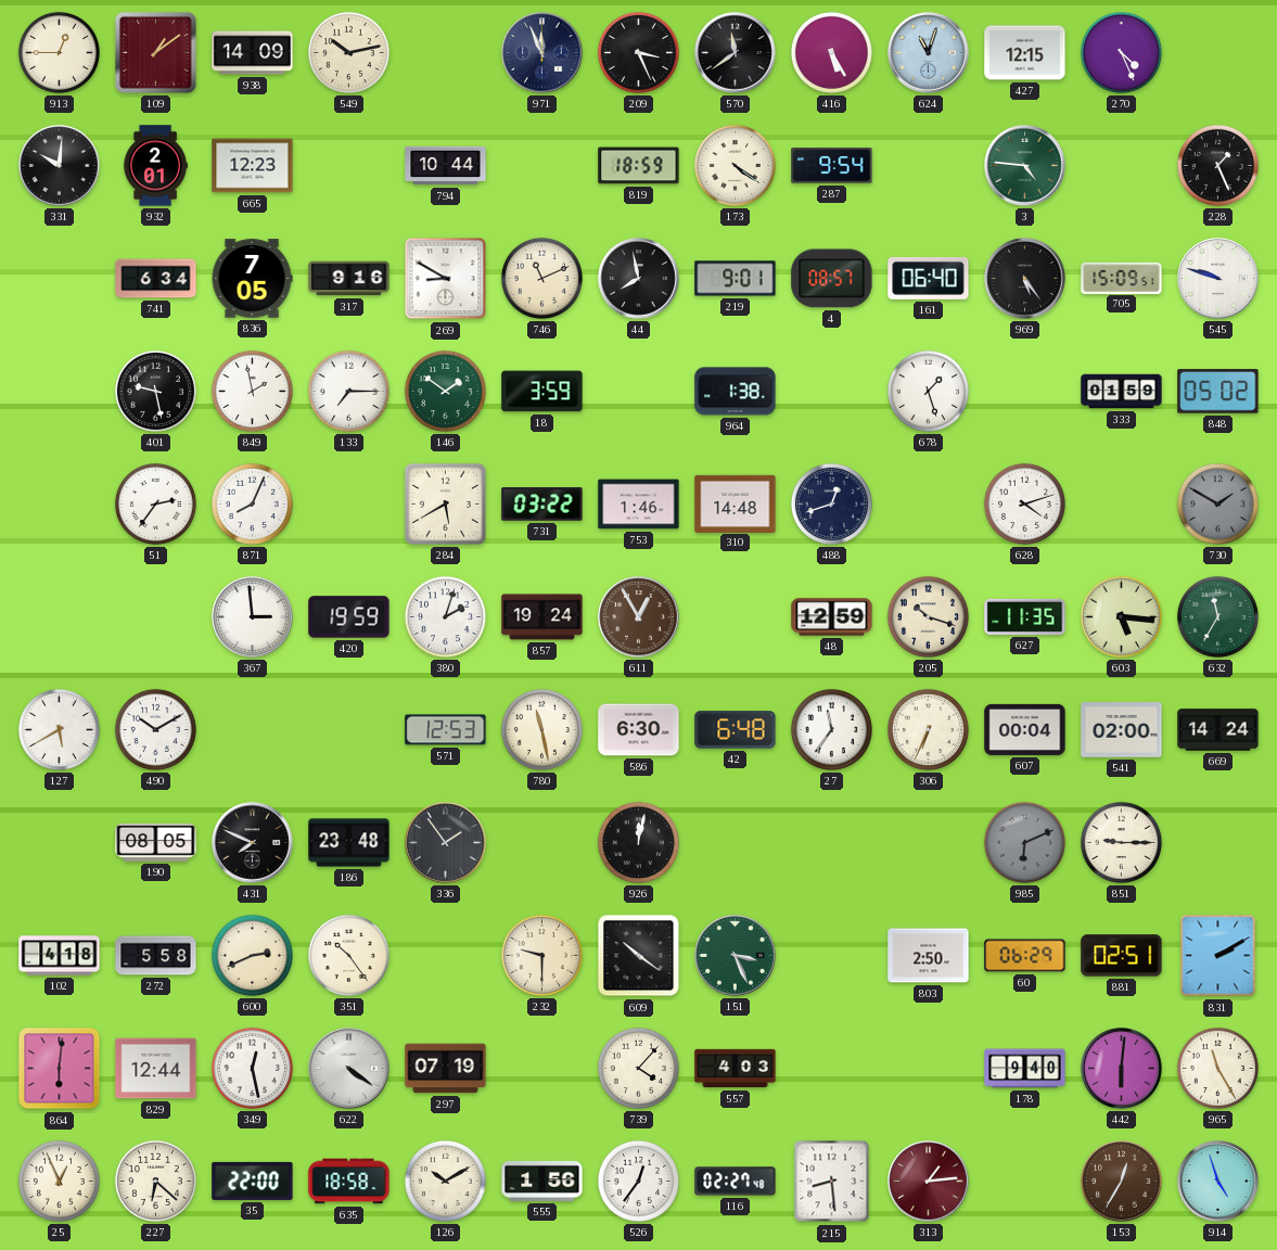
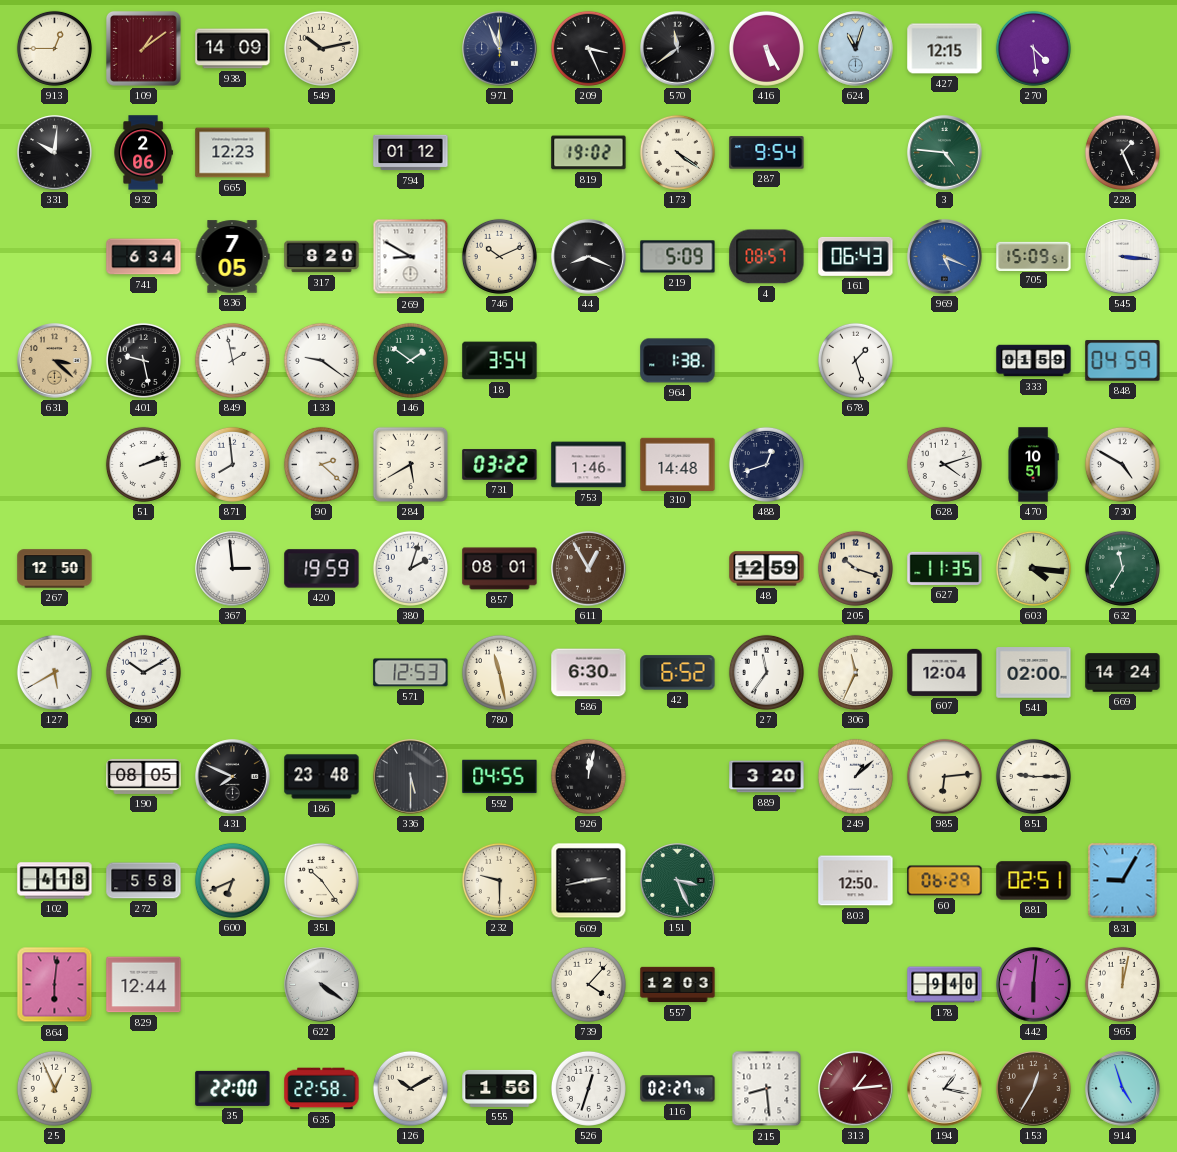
270: 4:26 -> 4:29 (1033, 48)
932: 2:01 -> 2:06 (143, 153)
794: 10:44 -> 01:12 (411, 153)
819: 18:59 -> 19:02 (589, 153)
317: 9:16 -> 8:20 (322, 257)
746: 11:11 -> 10:11 (499, 256)
44: 7:58 -> 8:19 (589, 257)
219: 9:01 -> 5:09 (678, 257)
161: 06:40 -> 06:43 (856, 256)
969: 5:24 -> 5:19 (945, 257)
969 dial: black -> blue (945, 257)
545: 9:48 -> 3:16 (1123, 257)
631: none -> 3:22 (55, 361)
133: 7:15 -> 9:21 (321, 360)
18: 3:59 -> 3:54 (500, 361)
848: 05:02 -> 04:59 (1123, 361)
51: 2:36 -> 2:12 (143, 464)
871: 8:04 -> 7:59 (232, 464)
90: none -> 2:22 (321, 464)
470: none -> 10:51 (1033, 465)
730: 1:50 -> 4:50 (1122, 464)
730 dial: grey -> white (1122, 464)
267: none -> 12:50 (55, 569)
857: 19:24 -> 08:01 (500, 569)
603: 5:16 -> 4:16 (1033, 568)
42: 6:48 -> 6:52 (678, 673)
306: 6:34 -> 11:34 (855, 672)
607: 00:04 -> 12:04 (945, 672)
336: 1:54 -> 5:30 (411, 777)
592: none -> 04:55 (500, 777)
889: none -> 3:20 (767, 777)
249: none -> 1:08 (855, 776)
985: 6:11 -> 6:14 (944, 776)
985 dial: grey -> cream (944, 776)
600: 2:41 -> 6:41 (232, 880)
609: 10:21 -> 2:43 (589, 881)
803: 2:50 -> 12:50 (856, 881)
831: 2:10 -> 9:05 (1123, 881)
349: 12:28 -> none (252, 1068)
297: 07:19 -> none (446, 1069)
557: 4:03 -> 12:03 (678, 985)
965: 11:25 -> 12:02 (1122, 984)
227: 6:22 -> none (155, 1181)
635: 18:58 -> 22:58 (322, 1089)
526: 12:36 -> 12:33 (588, 1088)
194: none -> 1:17 (945, 1089)
